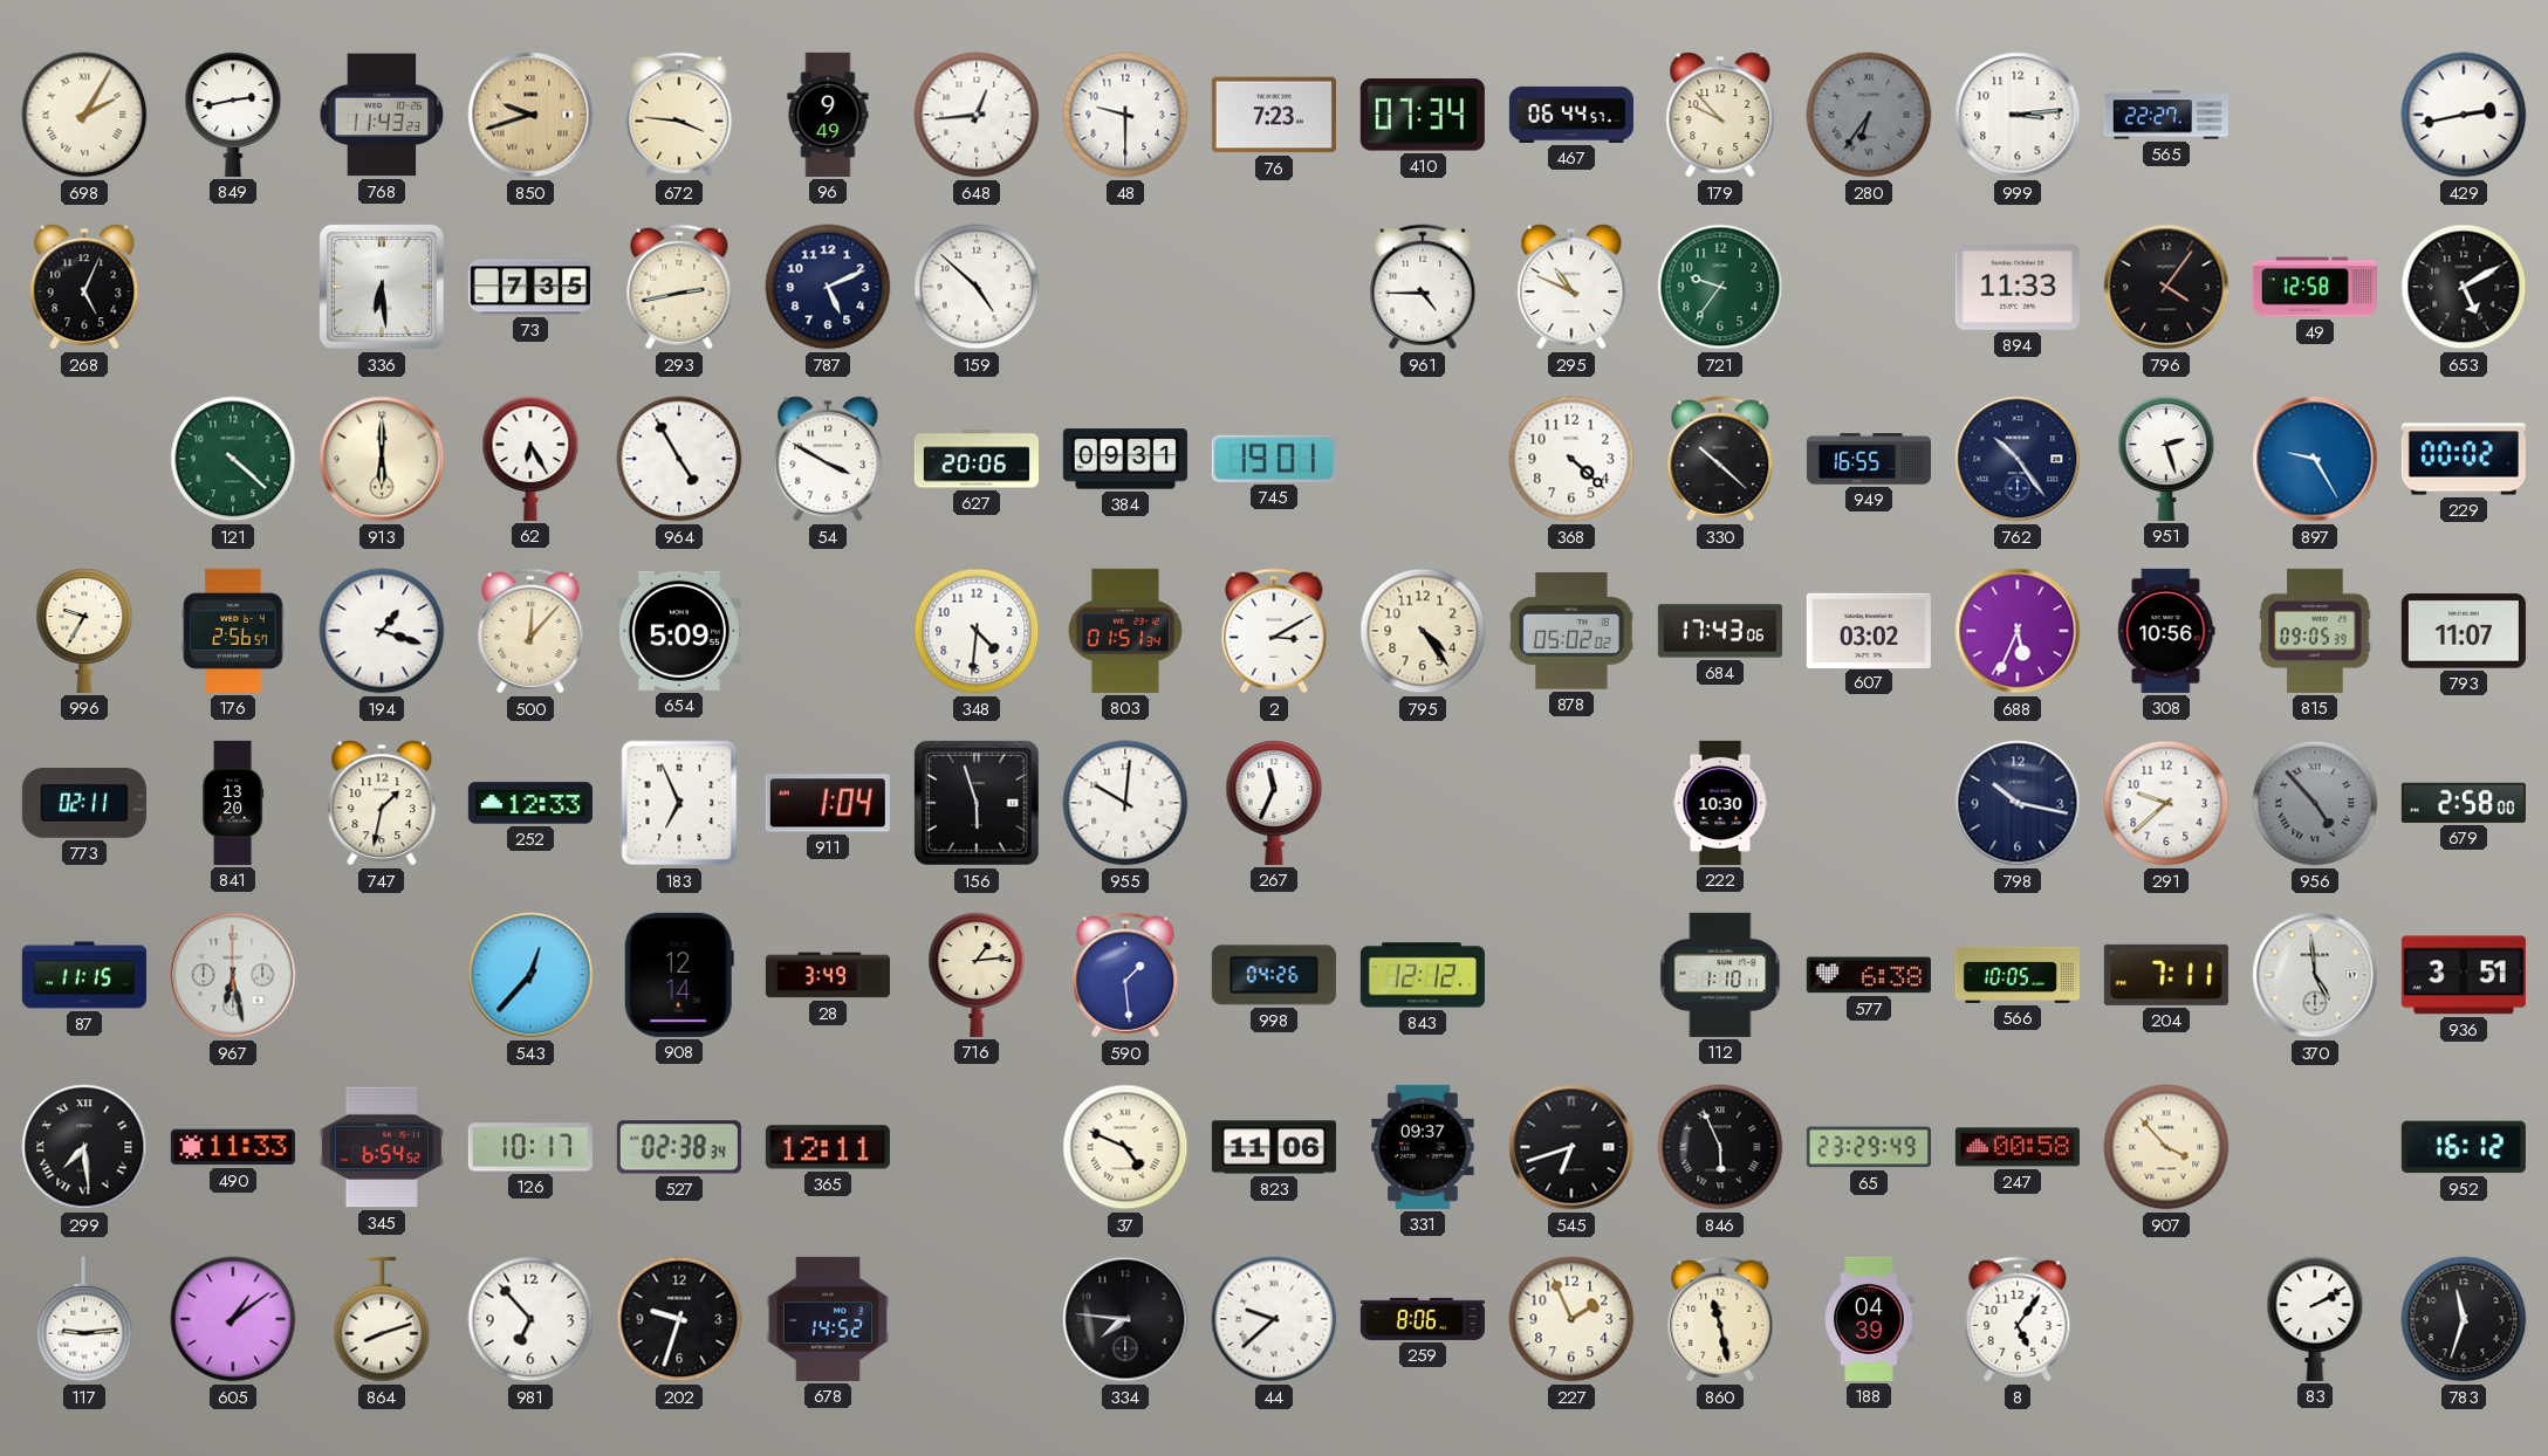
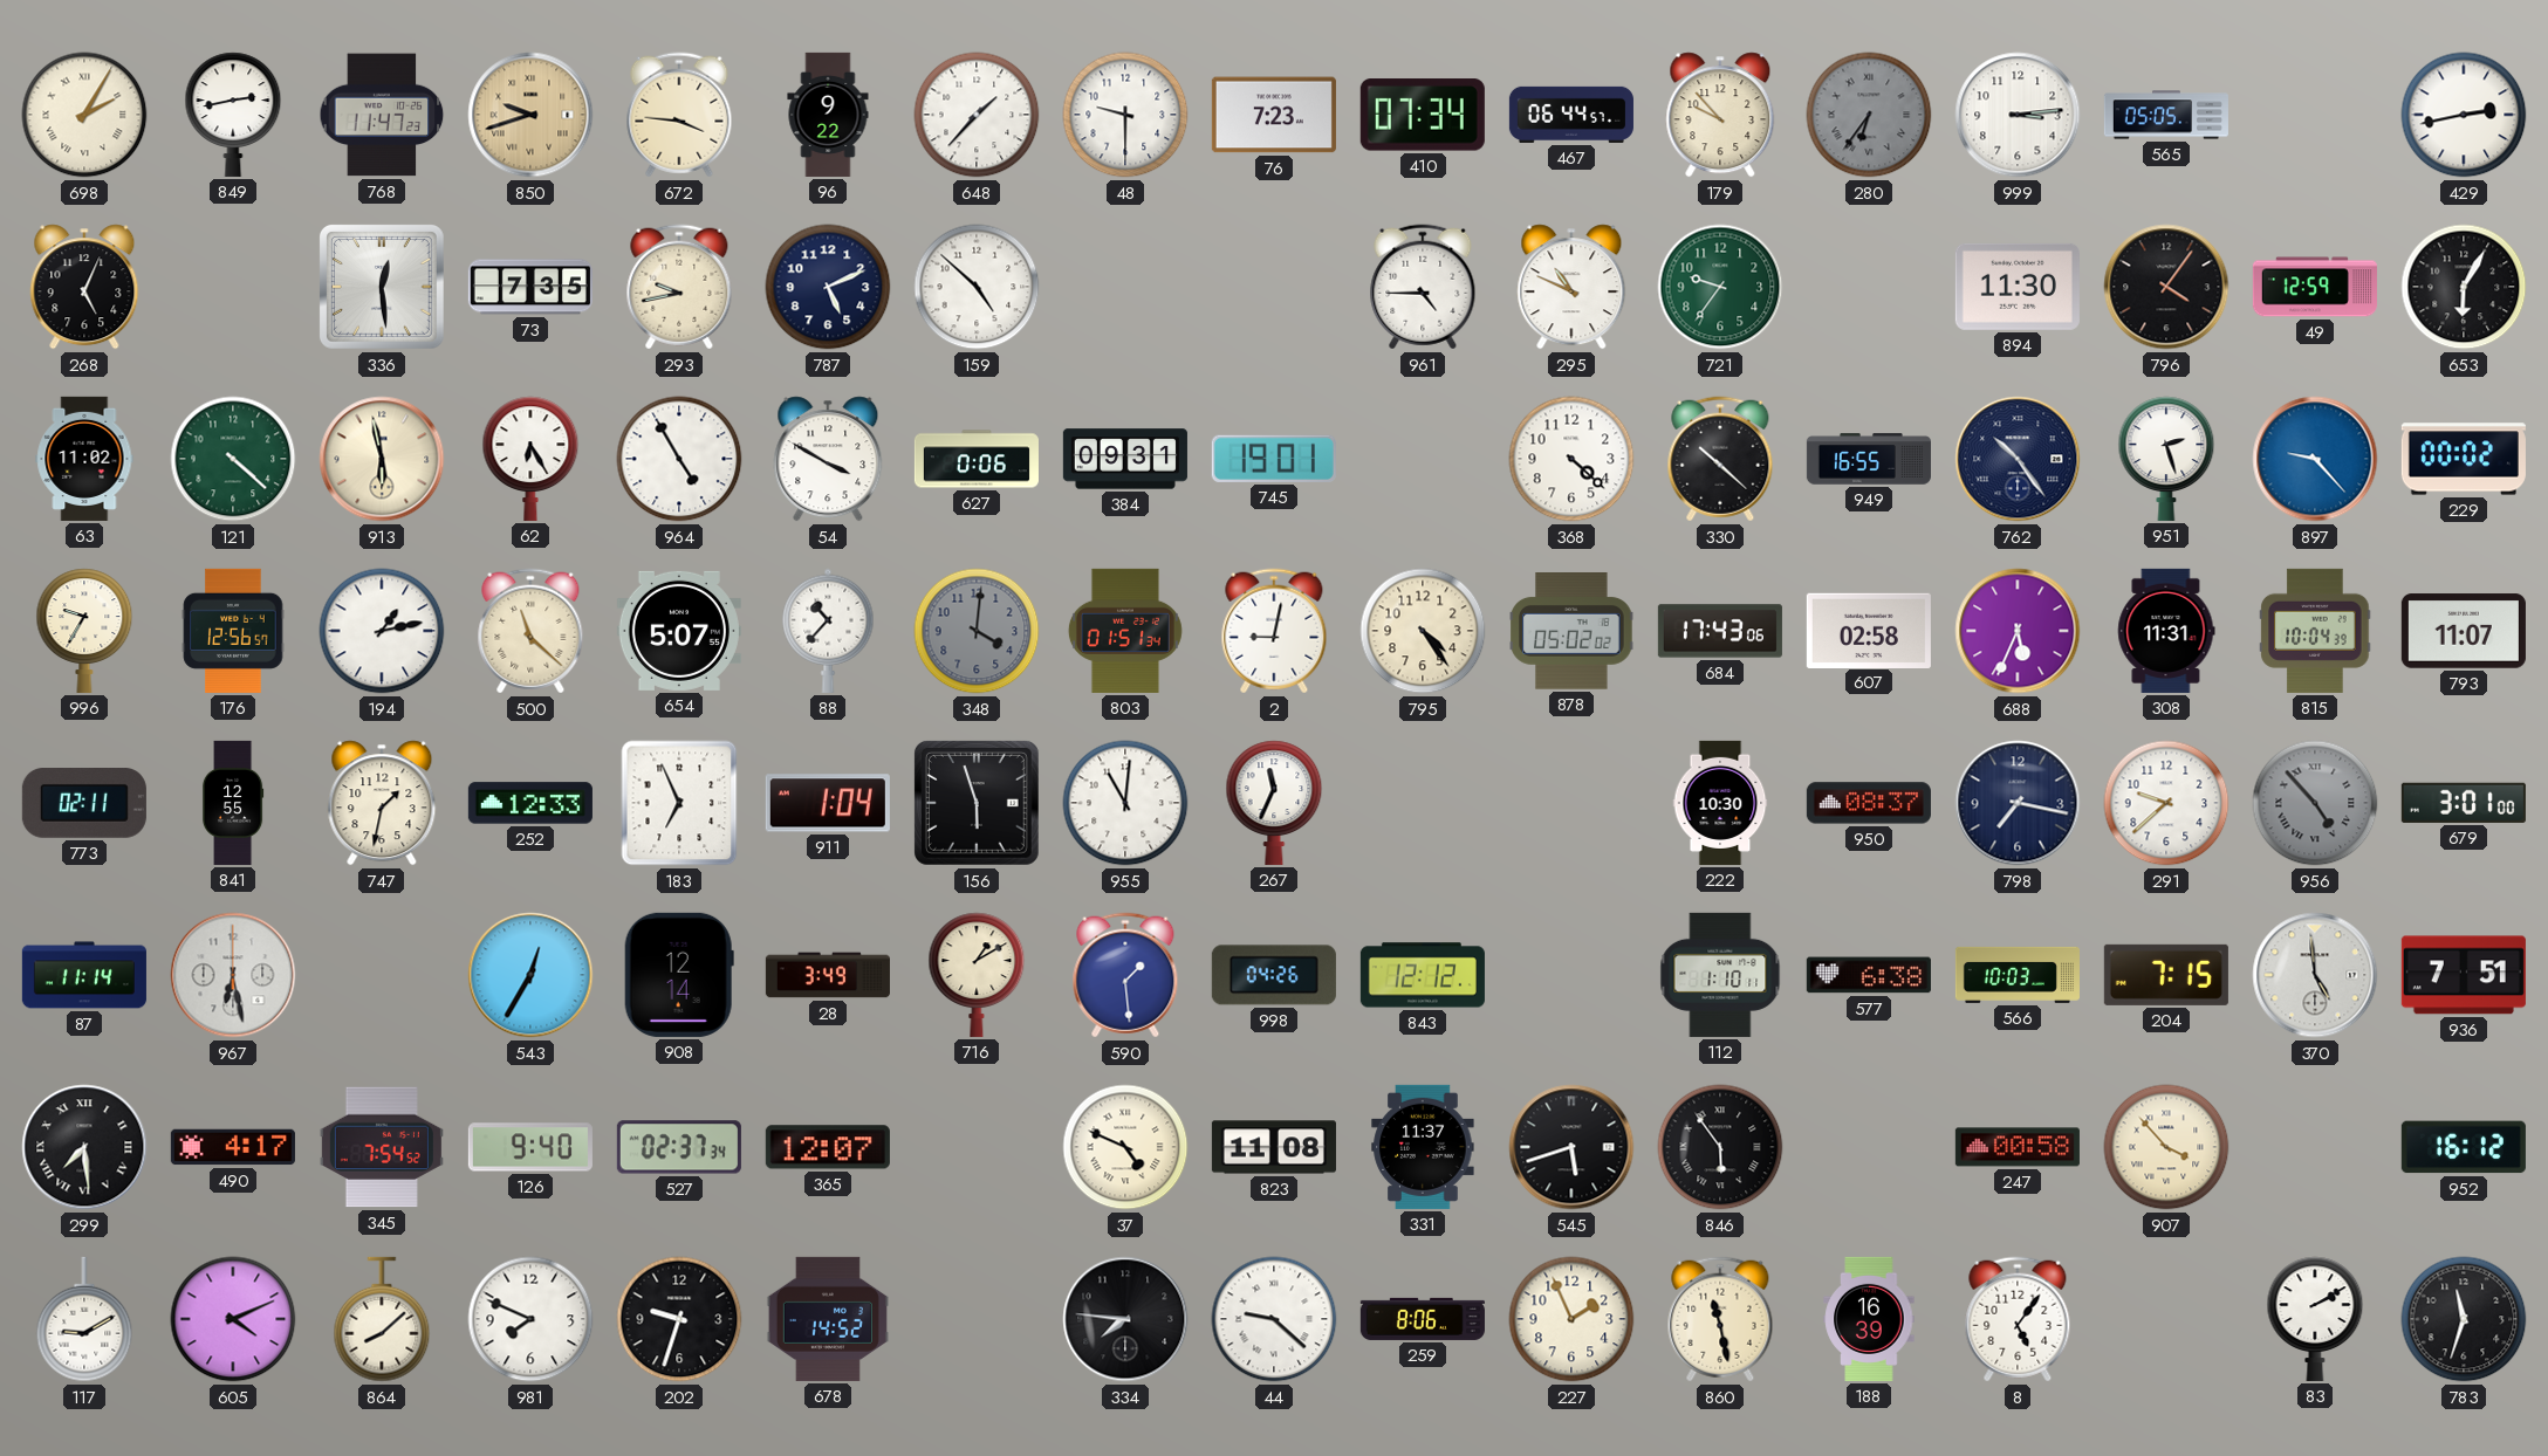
768: 11:43 -> 11:47 (382, 115)
96: 9:49 -> 9:22 (828, 115)
648: 12:44 -> 1:37 (977, 115)
565: 22:27 -> 05:05 (2166, 115)
336: 6:29 -> 12:29 (382, 287)
293: 2:43 -> 9:43 (679, 287)
894: 11:33 -> 11:30 (2018, 287)
49: 12:58 -> 12:59 (2315, 287)
653: 5:10 -> 6:05 (2464, 287)
63: none -> 11:02 (84, 459)
913: 6:00 -> 5:58 (382, 459)
627: 20:06 -> 0:06 (977, 459)
897: 9:25 -> 9:23 (2315, 459)
176: 2:56 -> 12:56 (233, 631)
194: 1:18 -> 1:13 (382, 631)
500: 12:07 -> 11:22 (530, 631)
654: 5:09 -> 5:07 (679, 631)
88: none -> 10:37 (828, 631)
348: 4:31 -> 4:01 (977, 631)
348 dial: white -> grey (977, 631)
2: 3:10 -> 9:02 (1274, 631)
607: 03:02 -> 02:58 (1869, 630)
308: 10:56 -> 11:31 (2166, 631)
815: 09:05 -> 10:04 (2315, 631)
841: 13:20 -> 12:55 (233, 803)
955: 10:01 -> 11:01 (1125, 803)
950: none -> 08:37 (1869, 803)
798: 10:17 -> 7:17 (2018, 803)
679: 2:58 -> 3:01 (2464, 803)
87: 11:15 -> 11:14 (84, 975)
543: 12:37 -> 12:35 (530, 975)
716: 1:14 -> 1:10 (977, 975)
566: 10:05 -> 10:03 (2018, 975)
204: 7:11 -> 7:15 (2166, 975)
936: 3:51 -> 7:51 (2464, 975)
490: 11:33 -> 4:17 (233, 1147)
345: 6:54 -> 7:54 (382, 1147)
126: 10:17 -> 9:40 (530, 1147)
527: 02:38 -> 02:37 (679, 1147)
365: 12:11 -> 12:07 (828, 1147)
823: 11:06 -> 11:08 (1274, 1147)
331: 09:37 -> 11:37 (1423, 1147)
545: 6:42 -> 5:42 (1571, 1147)
846: 5:56 -> 5:54 (1720, 1147)
65: 23:29 -> none (1869, 1147)
117: 9:14 -> 9:10 (84, 1319)
605: 1:09 -> 4:11 (233, 1319)
864: 8:12 -> 8:08 (382, 1319)
981: 6:53 -> 7:49 (530, 1319)
44: 9:38 -> 9:22 (1274, 1319)
188: 04:39 -> 16:39 (1869, 1319)
